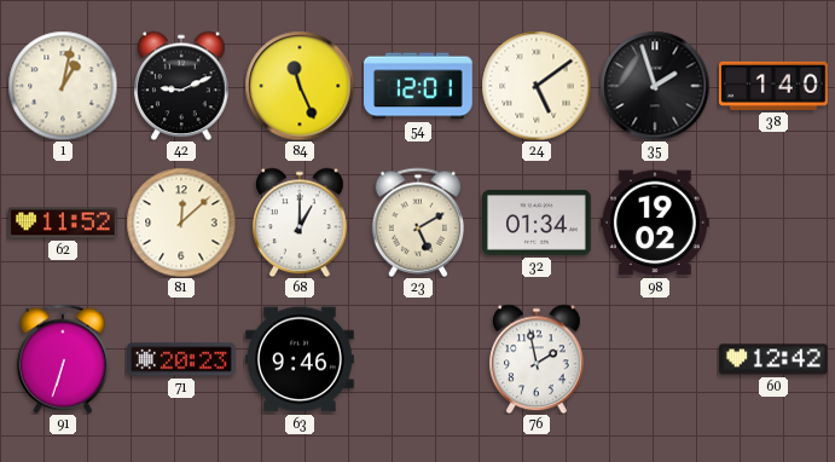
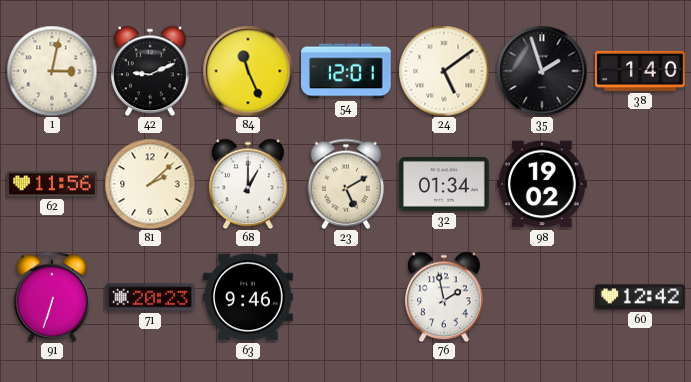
1: 1:02 -> 3:02 (52, 71)
62: 11:52 -> 11:56 (52, 184)
81: 12:08 -> 2:08 (150, 184)
